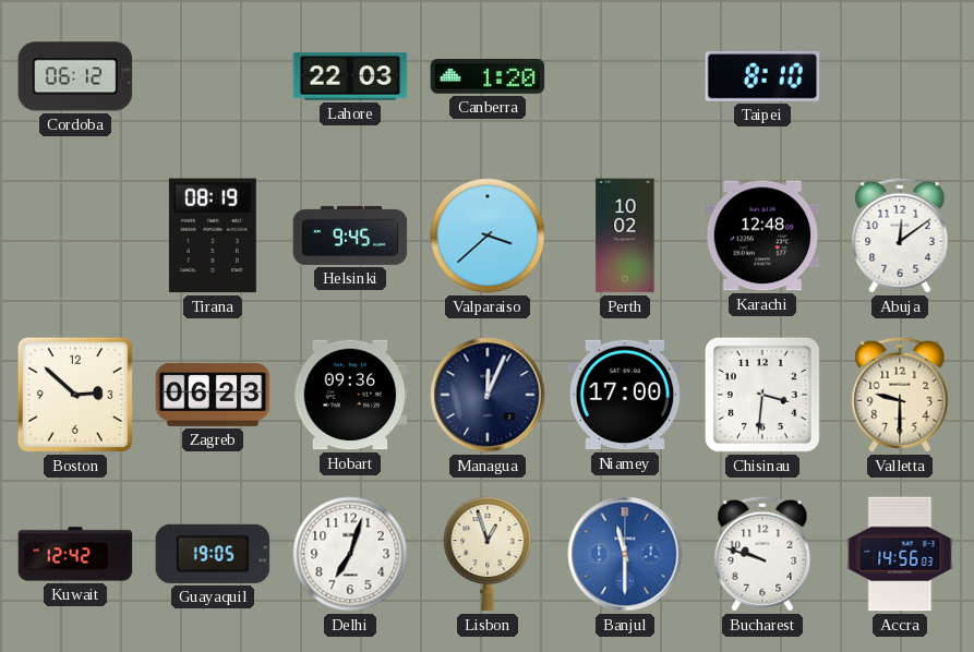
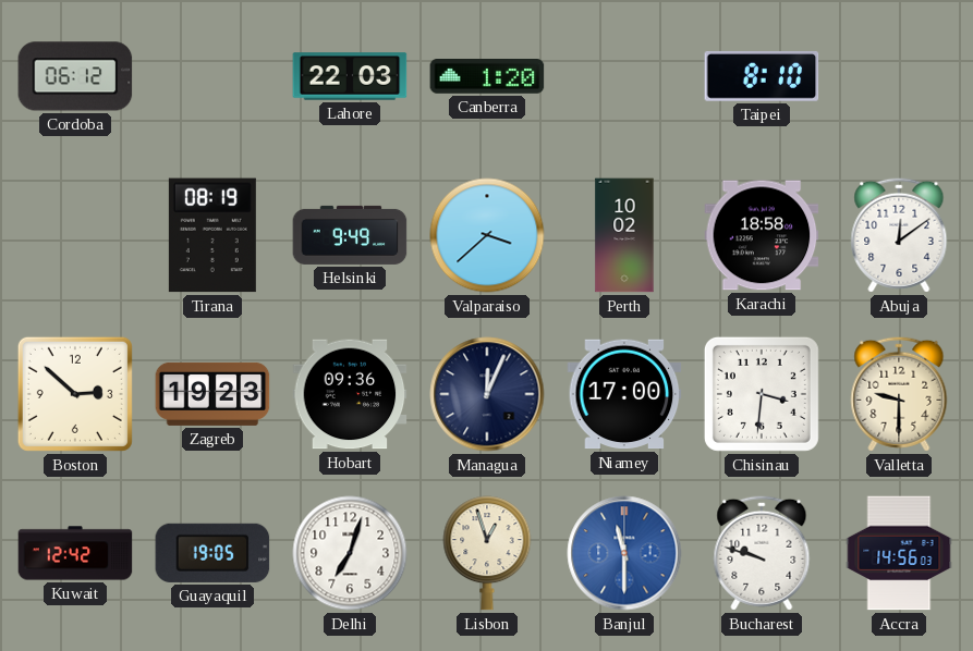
Helsinki: 9:45 -> 9:49 (350, 235)
Karachi: 12:48 -> 18:58 (762, 235)
Zagreb: 06:23 -> 19:23 (212, 394)
